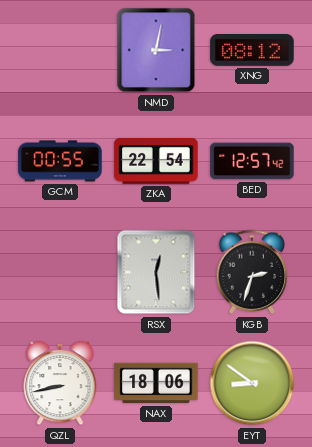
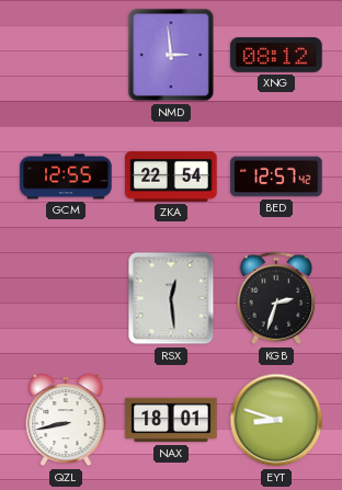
NMD: 3:02 -> 2:59 (171, 55)
GCM: 00:55 -> 12:55 (66, 176)
NAX: 18:06 -> 18:01 (171, 420)
EYT: 8:51 -> 8:48 (276, 420)
